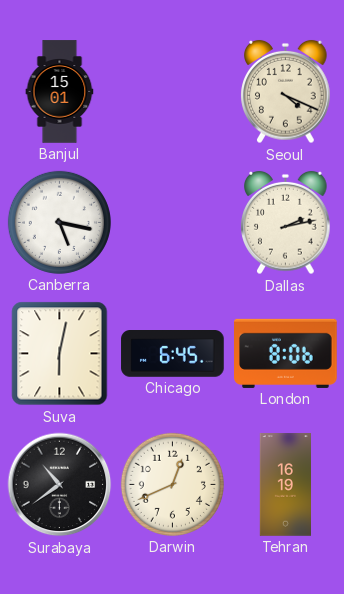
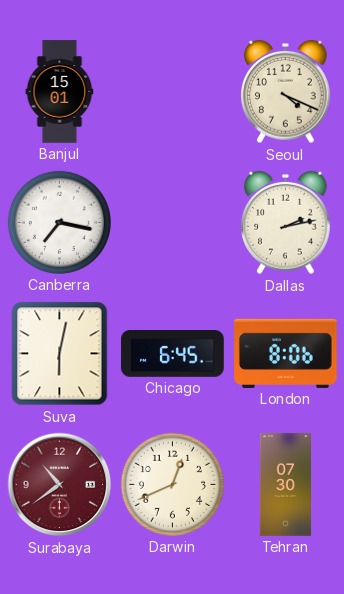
Canberra: 5:17 -> 7:17 (59, 222)
Surabaya dial: black -> burgundy (60, 485)
Tehran: 16:19 -> 07:30 (286, 485)
